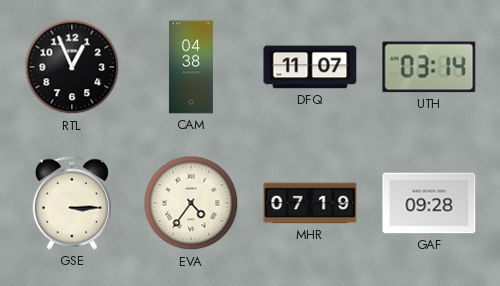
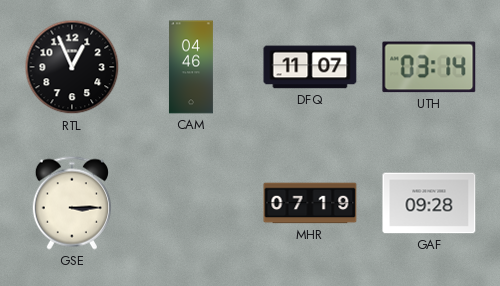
CAM: 04:38 -> 04:46 (191, 67)
EVA: 4:36 -> none (191, 203)
